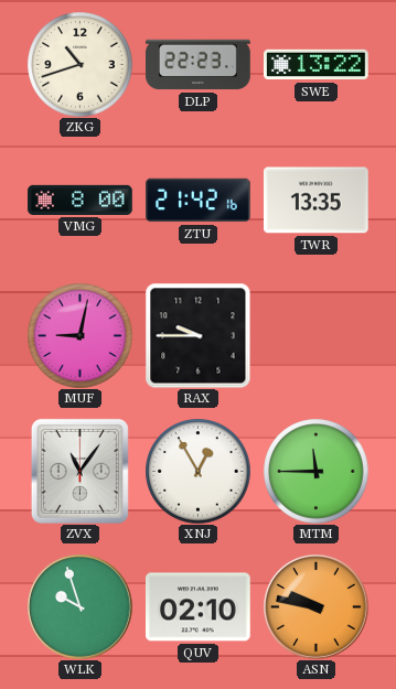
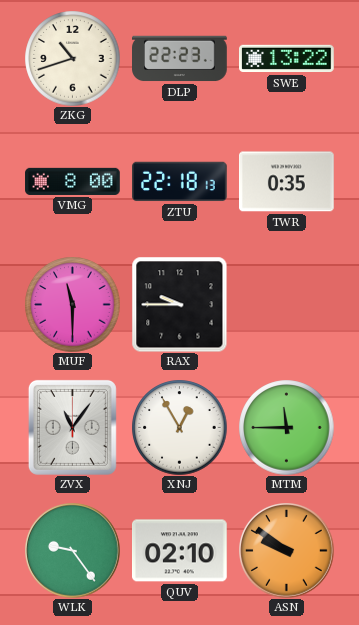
ZTU: 21:42 -> 22:18 (180, 182)
TWR: 13:35 -> 0:35 (287, 182)
MUF: 9:02 -> 11:30 (72, 304)
WLK: 9:57 -> 9:24 (73, 551)
ASN: 9:47 -> 9:51 (287, 551)
